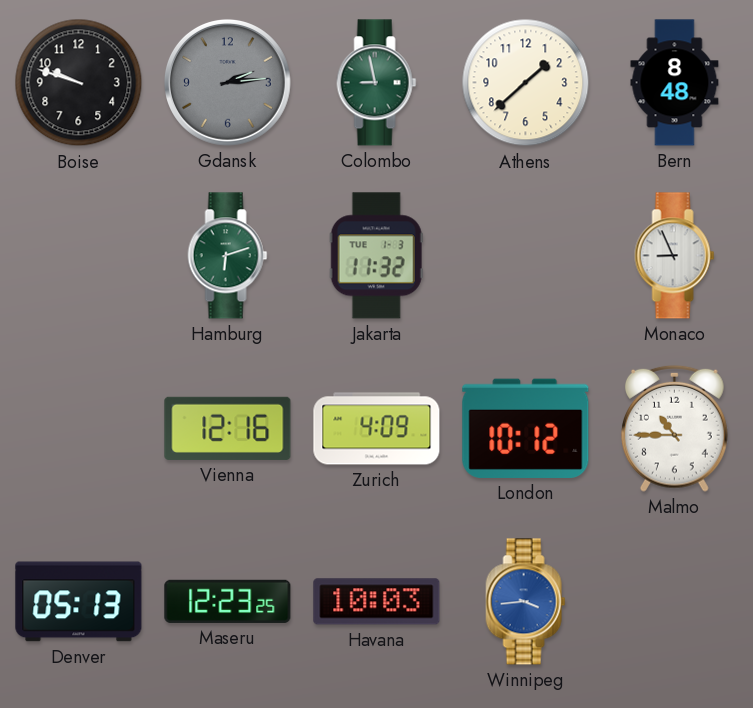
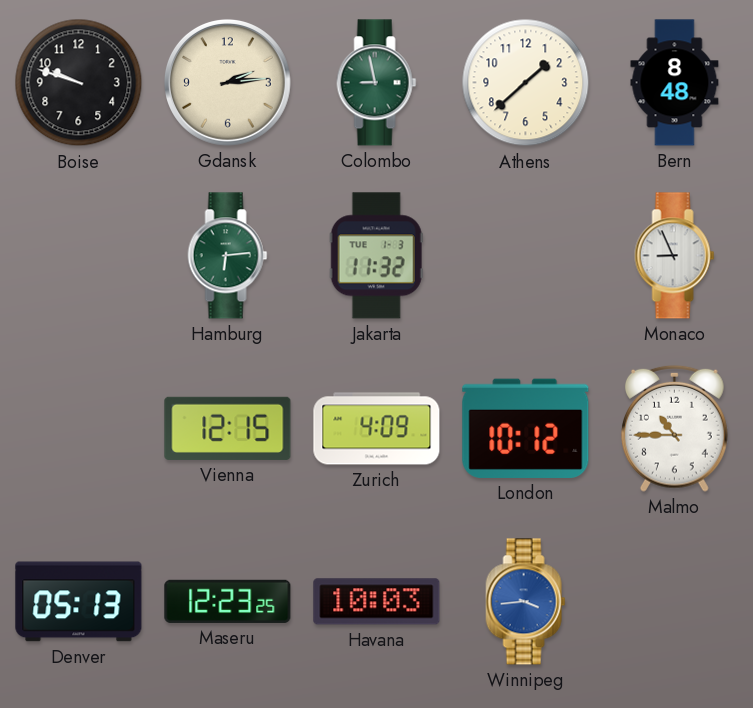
Gdansk dial: grey -> cream (227, 82)
Hamburg: 6:12 -> 6:14 (228, 256)
Vienna: 12:16 -> 12:15 (228, 428)
